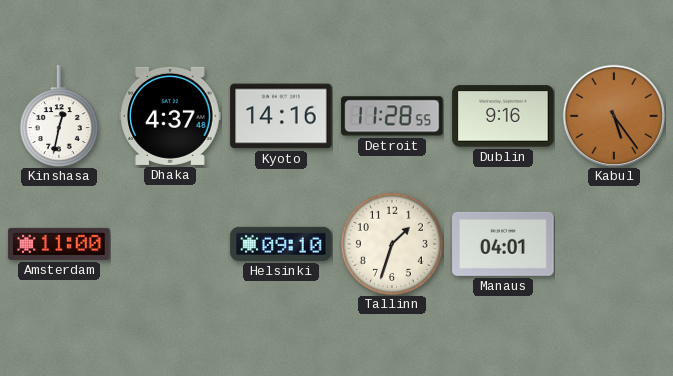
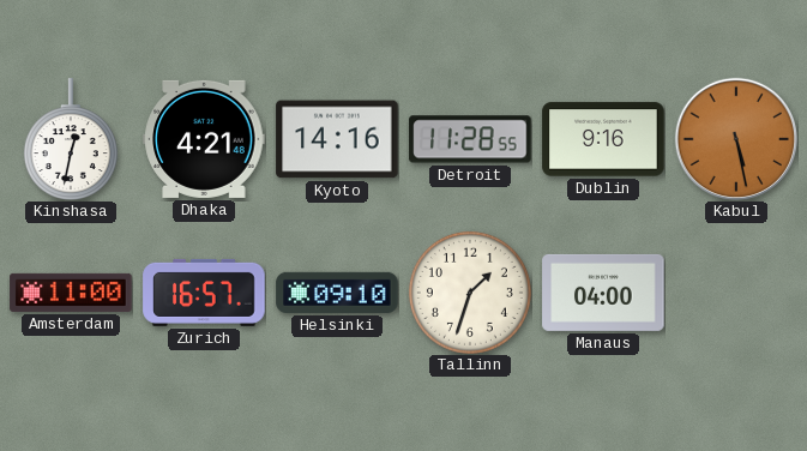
Dhaka: 4:37 -> 4:21 (204, 139)
Kabul: 5:24 -> 5:28 (735, 138)
Zurich: none -> 16:57 (204, 293)
Manaus: 04:01 -> 04:00 (603, 293)
